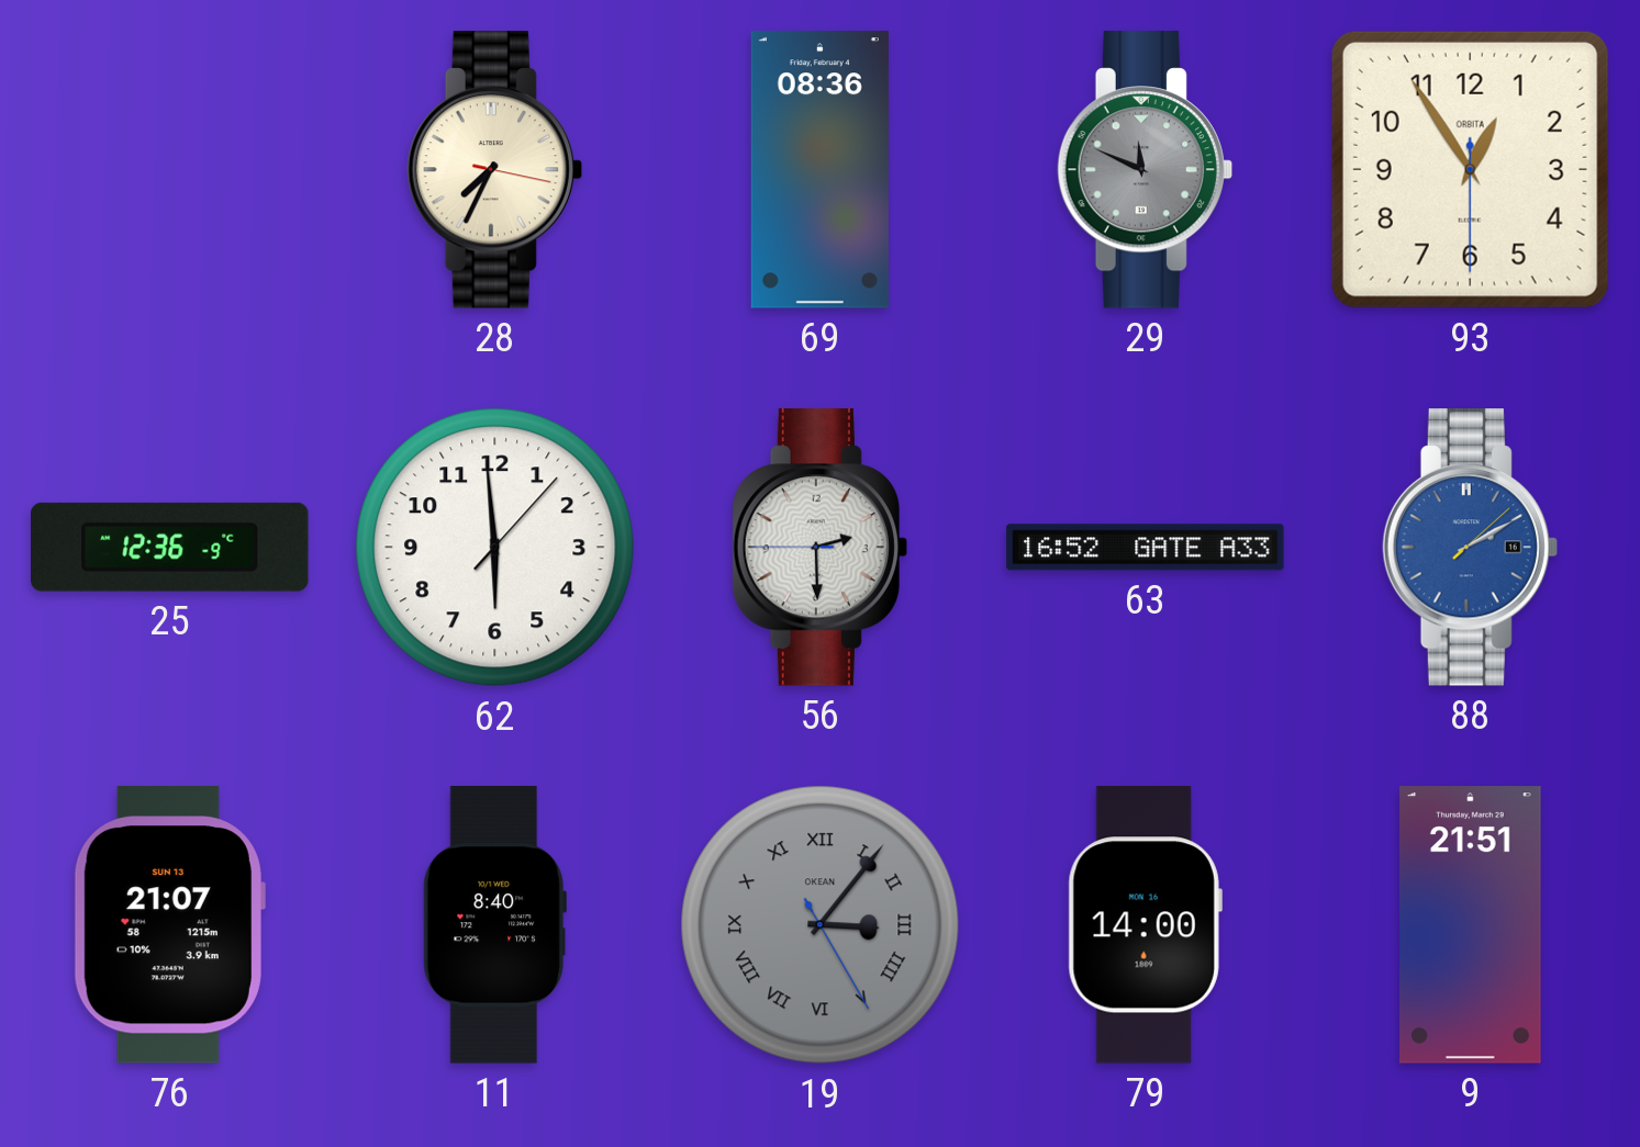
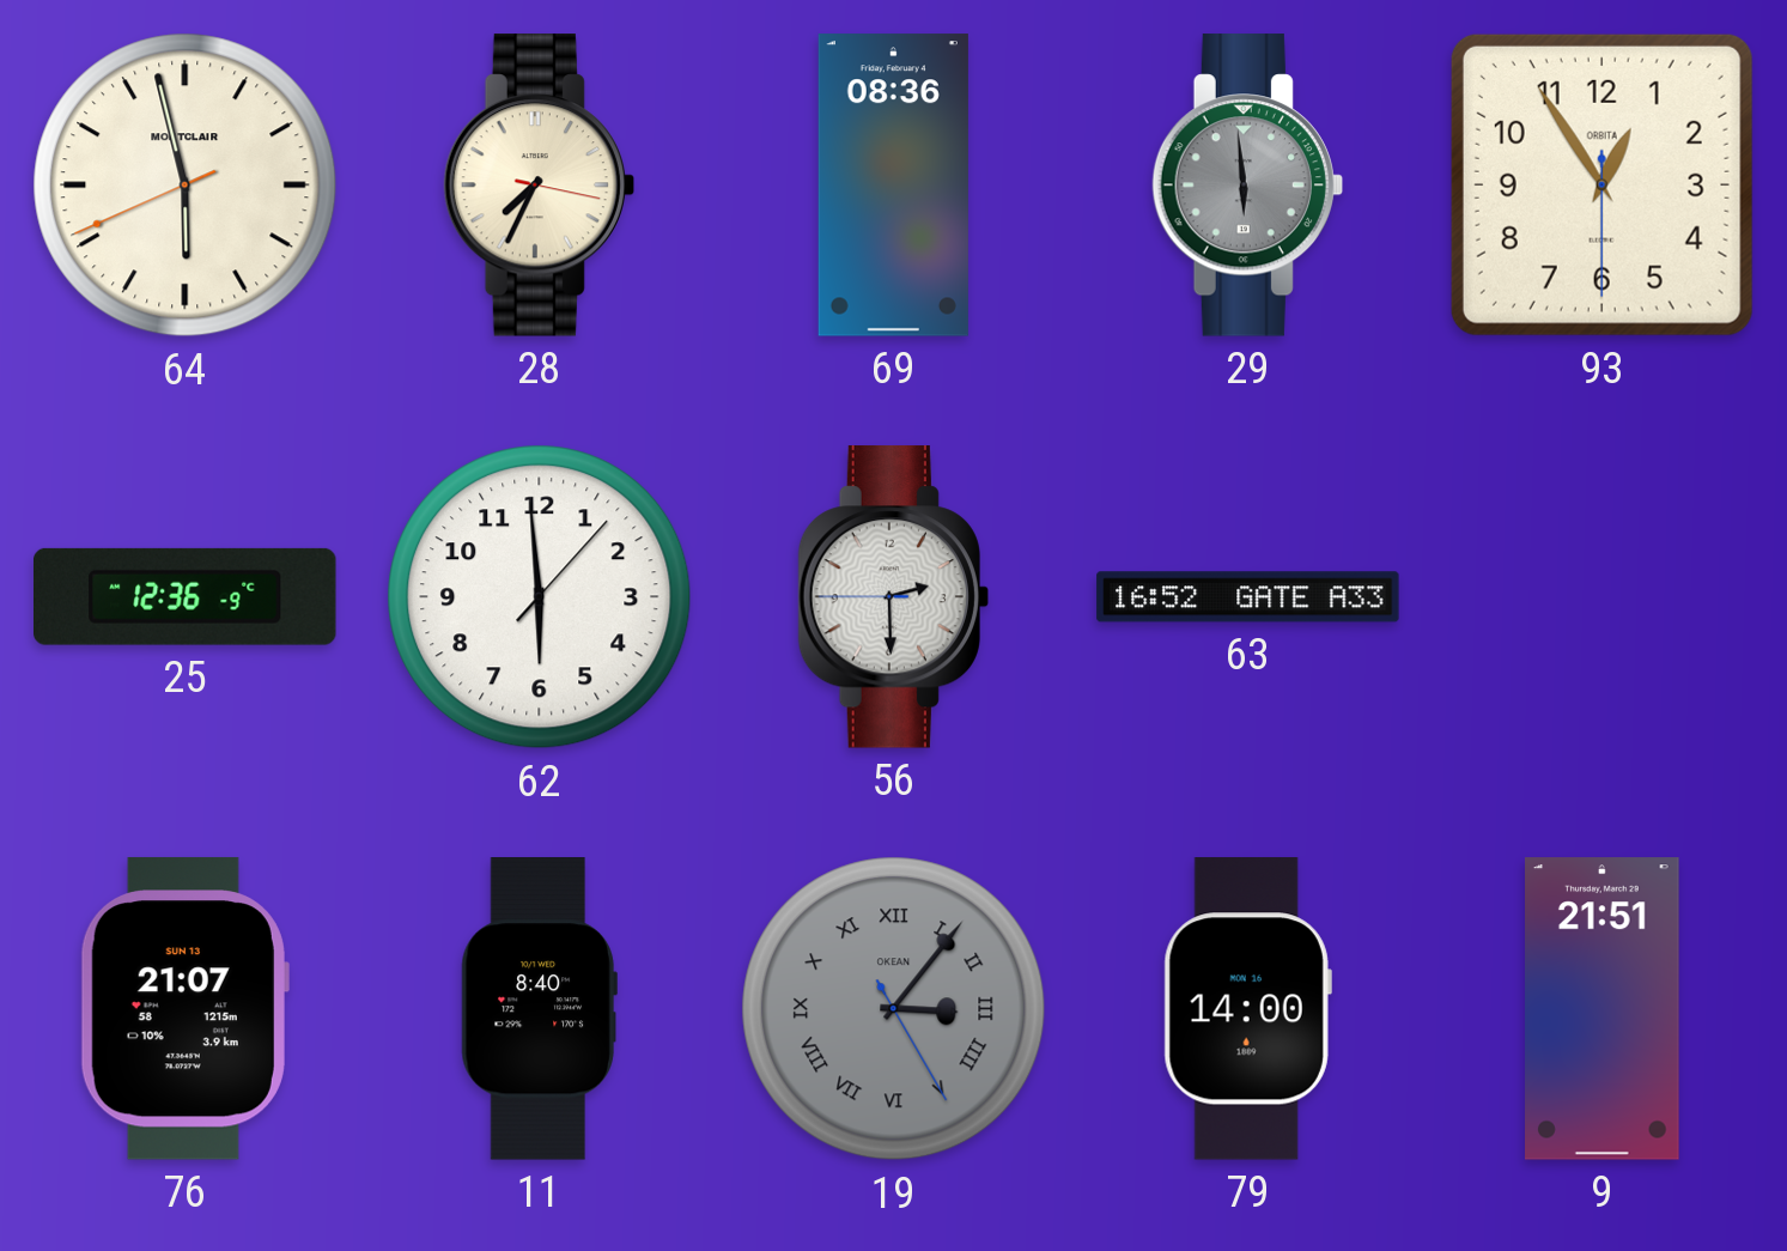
64: none -> 5:57 (186, 186)
29: 11:49 -> 5:59 (1247, 186)
88: 2:10 -> none (1470, 548)
